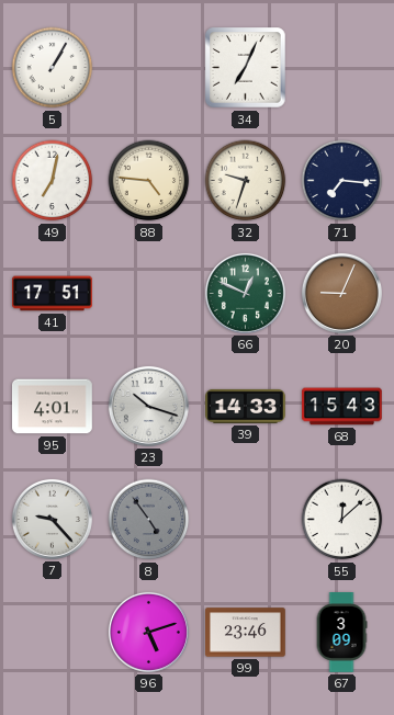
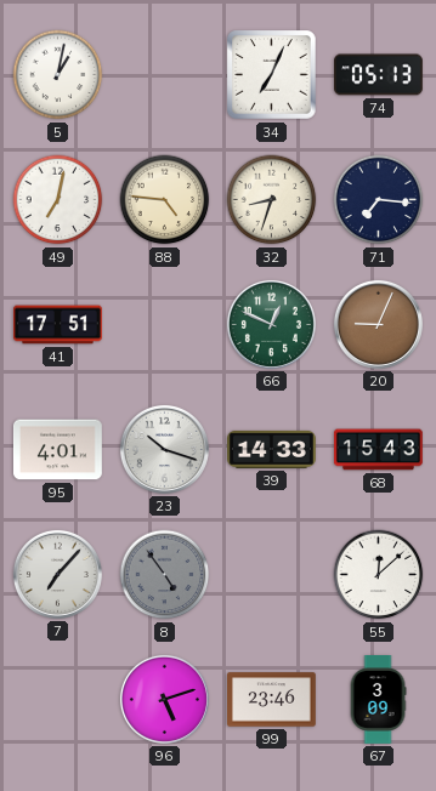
5: 1:05 -> 1:02 (58, 75)
74: none -> 05:13 (379, 75)
32: 9:33 -> 8:33 (272, 200)
7: 9:23 -> 7:07 (57, 574)
